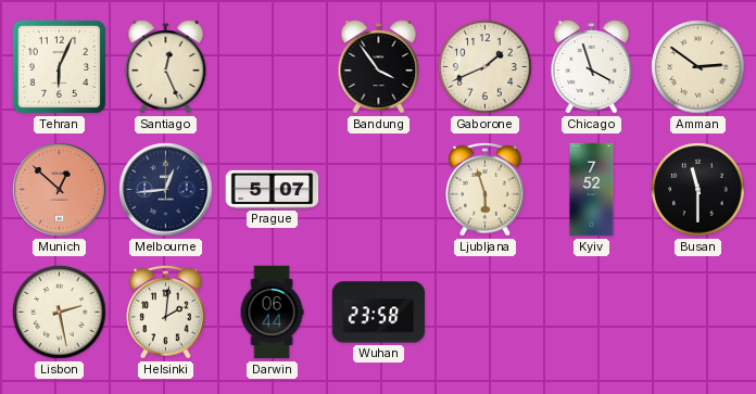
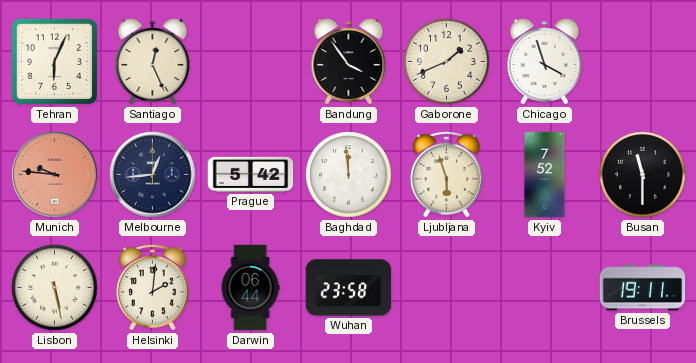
Amman: 2:51 -> none (698, 67)
Munich: 12:52 -> 9:46 (55, 175)
Prague: 5:07 -> 5:42 (251, 174)
Baghdad: none -> 11:59 (349, 175)
Lisbon: 2:28 -> 5:28 (55, 288)
Brussels: none -> 19:11 (643, 288)
